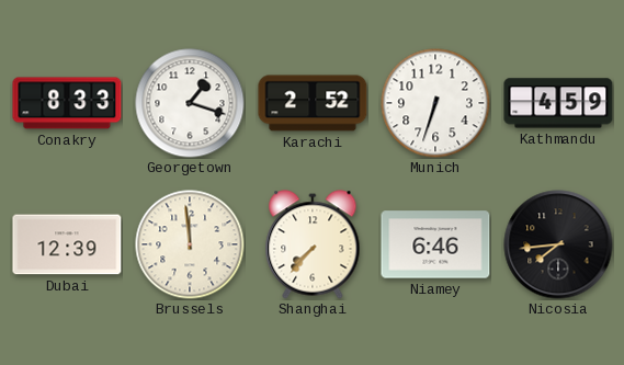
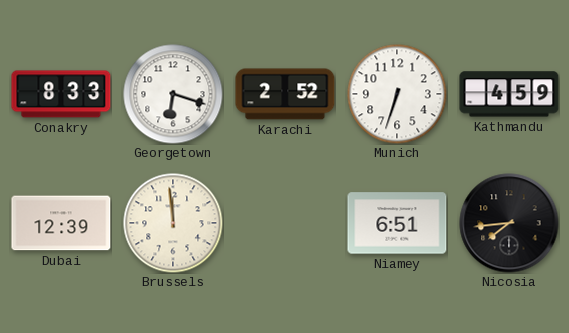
Georgetown: 1:18 -> 6:18 (173, 94)
Shanghai: 7:37 -> none (313, 244)
Niamey: 6:46 -> 6:51 (397, 223)
